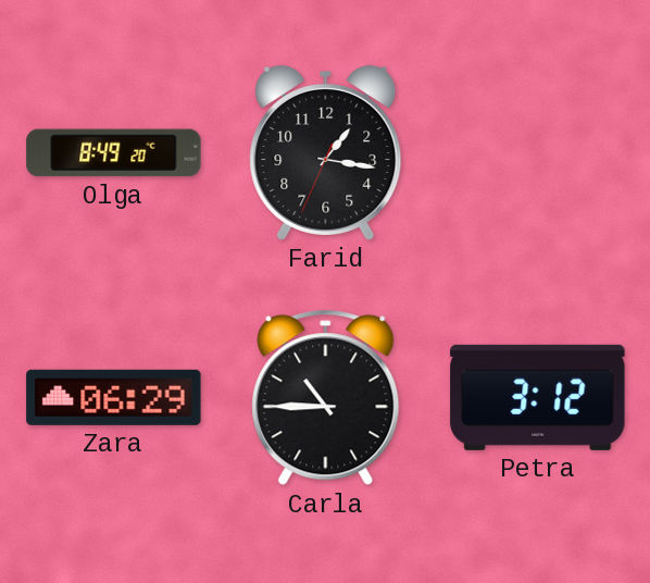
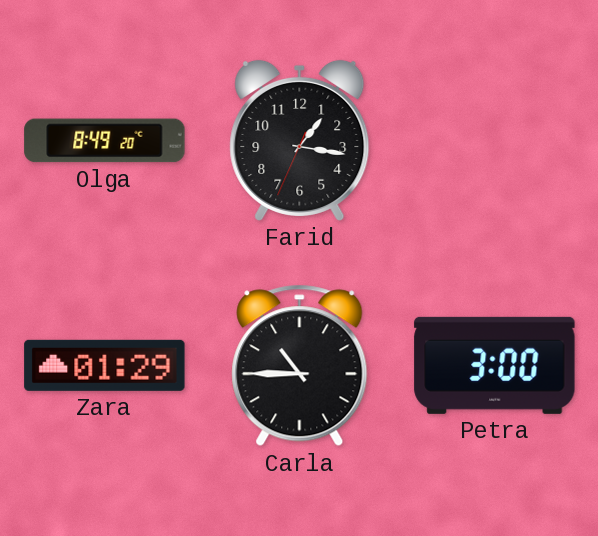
Zara: 06:29 -> 01:29 (105, 365)
Petra: 3:12 -> 3:00 (495, 365)
